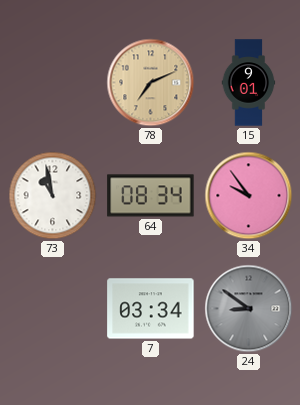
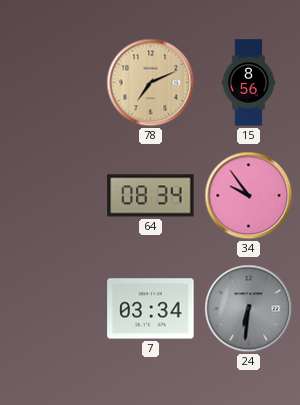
15: 9:01 -> 8:56 (249, 83)
73: 10:58 -> none (53, 196)
24: 8:51 -> 6:31 (249, 309)
